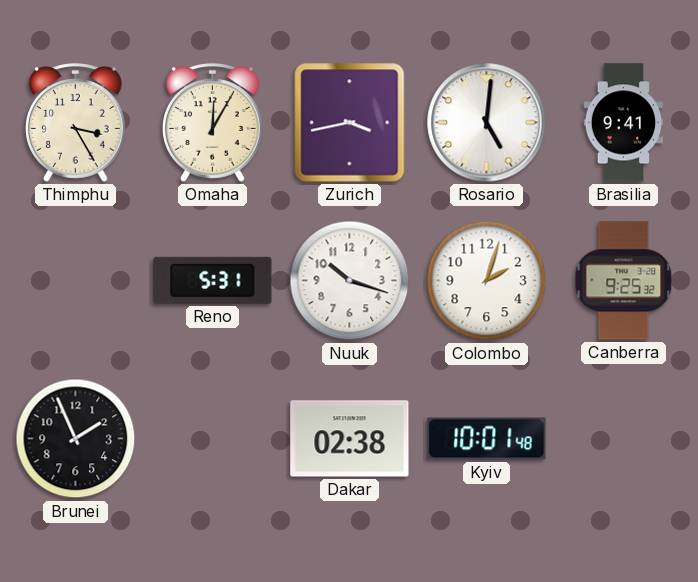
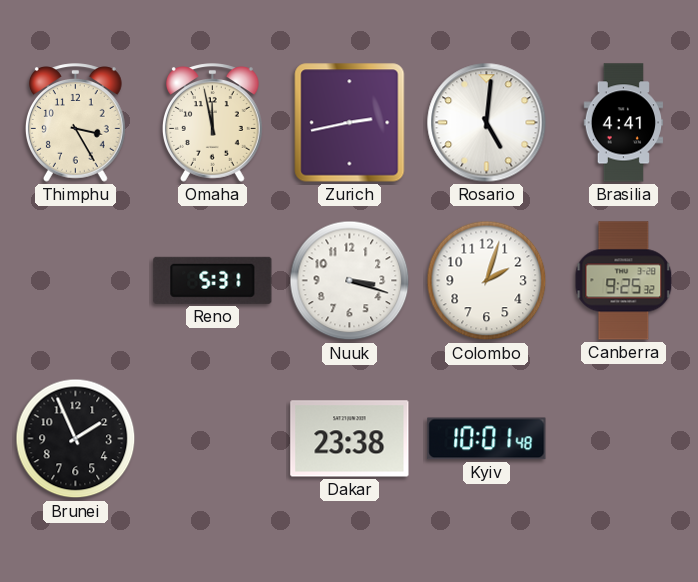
Omaha: 12:05 -> 11:58 (212, 123)
Zurich: 3:43 -> 2:43 (350, 123)
Brasilia: 9:41 -> 4:41 (624, 123)
Nuuk: 10:18 -> 3:18 (350, 281)
Dakar: 02:38 -> 23:38 (350, 439)
